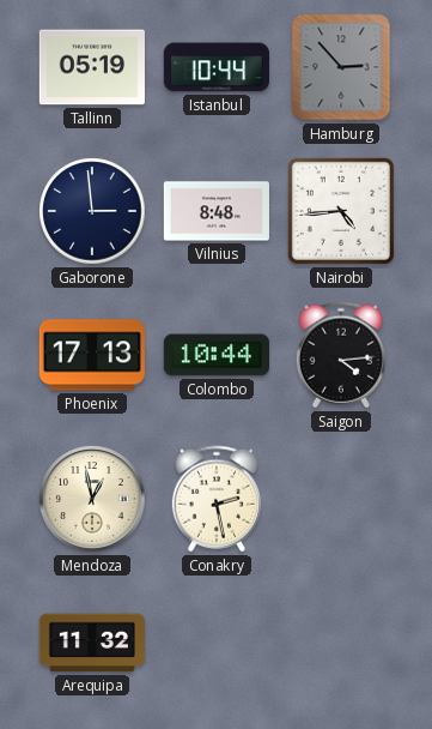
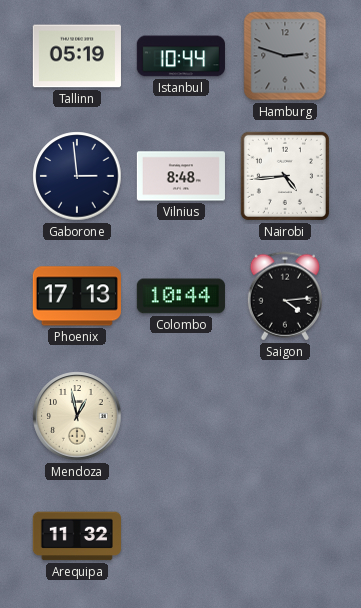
Hamburg: 2:53 -> 2:48 (285, 56)
Conakry: 2:28 -> none (217, 499)
